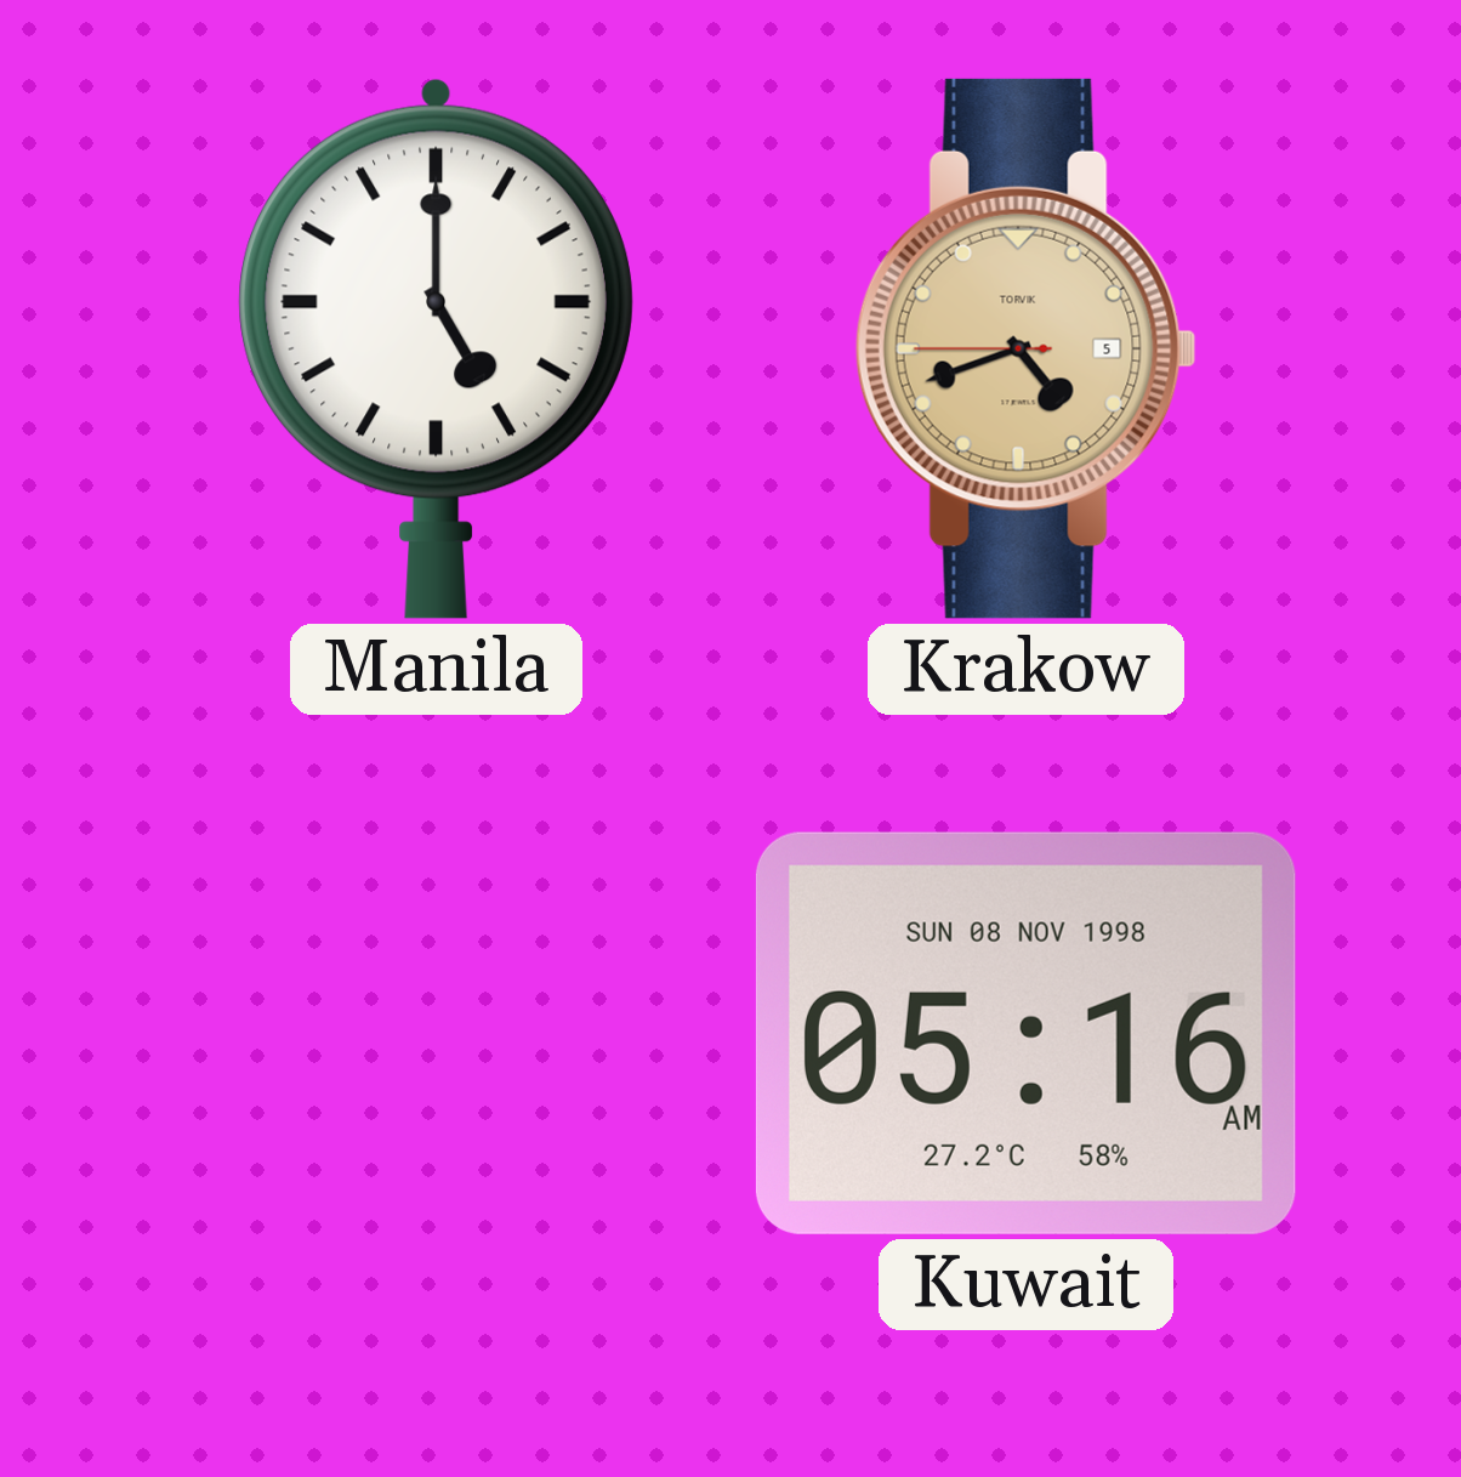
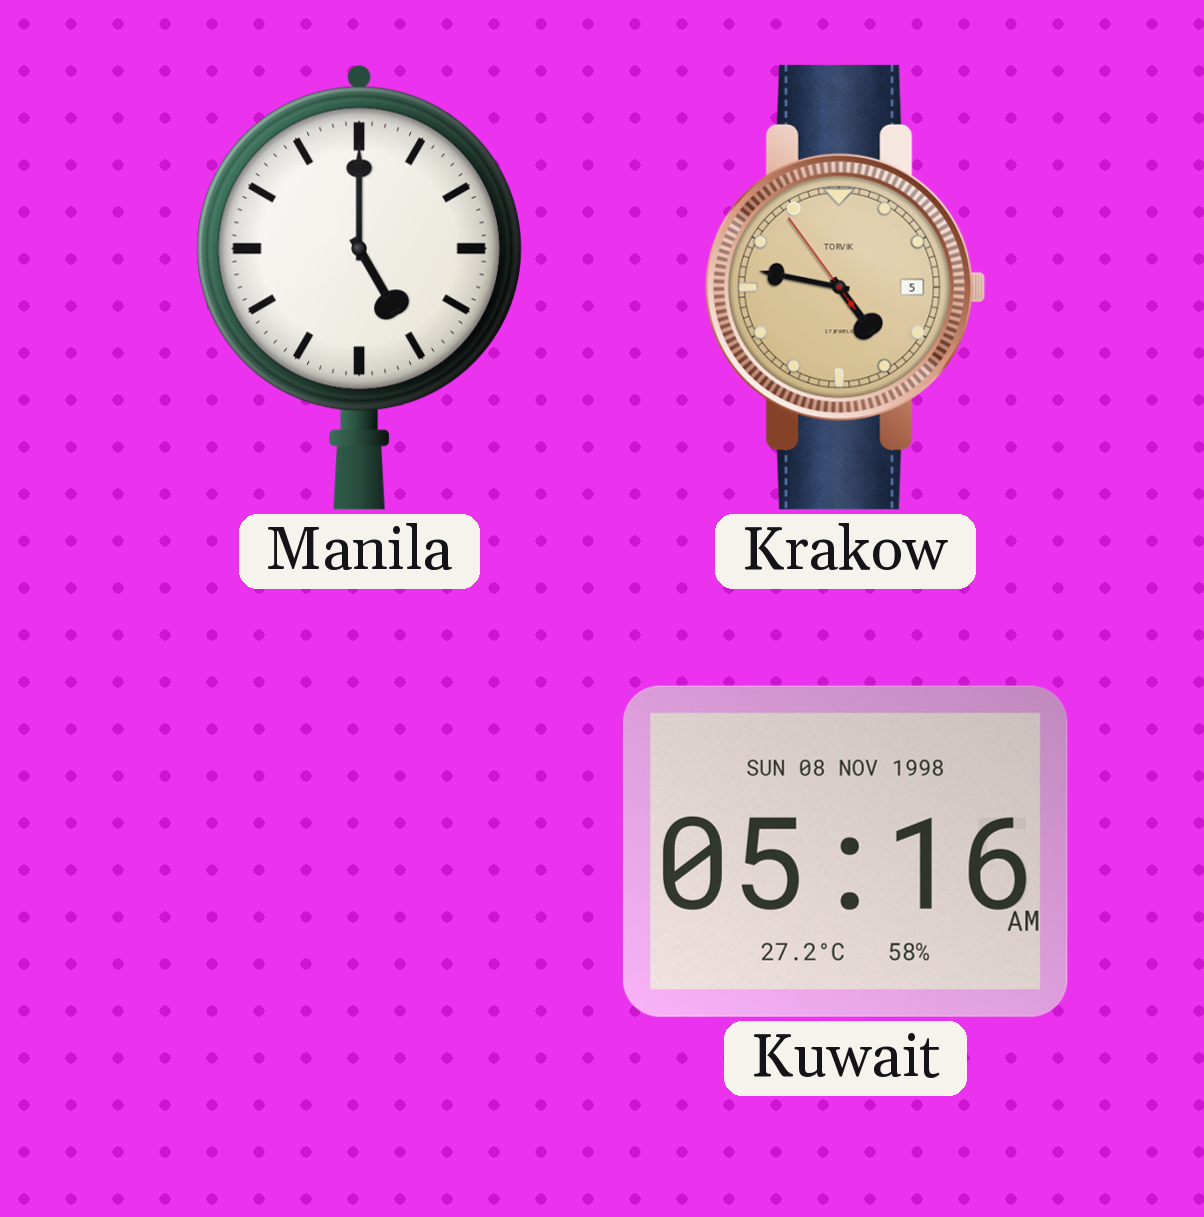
Krakow: 4:41 -> 4:46 (845, 287)
